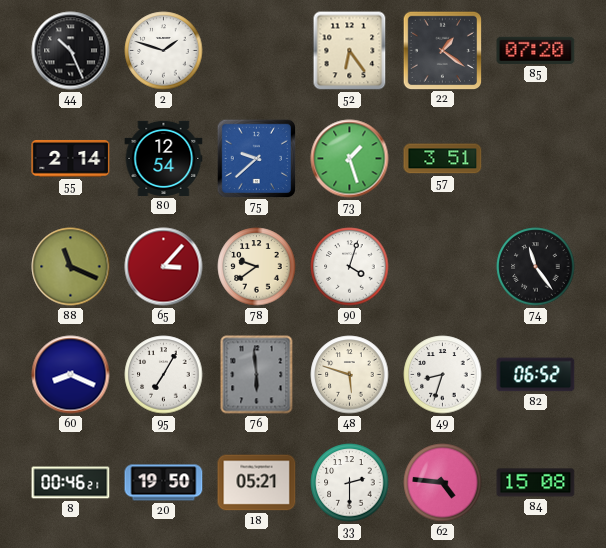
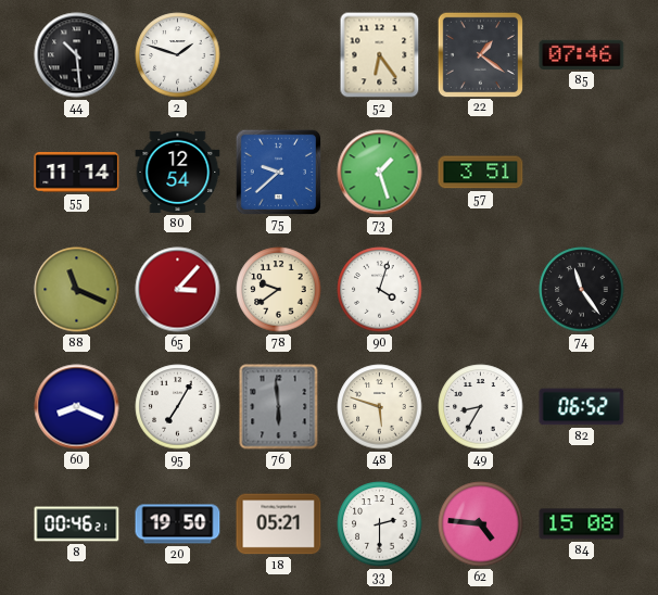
44: 10:26 -> 10:29 (77, 55)
85: 07:20 -> 07:46 (582, 54)
55: 2:14 -> 11:14 (77, 172)
49: 8:33 -> 8:35 (481, 407)
